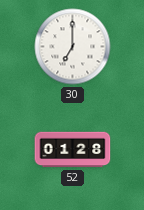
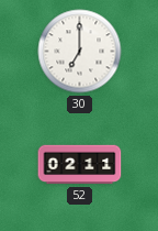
52: 01:28 -> 02:11 (80, 165)
